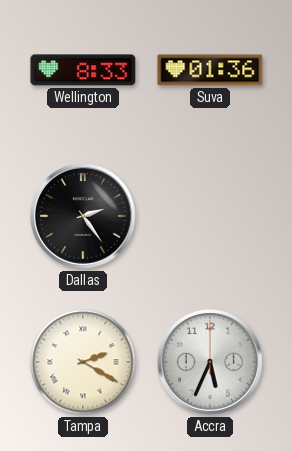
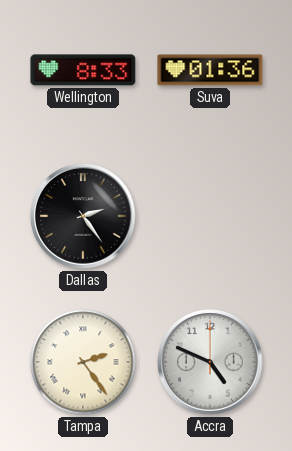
Tampa: 2:20 -> 2:24 (83, 362)
Accra: 5:34 -> 4:49 (210, 362)
